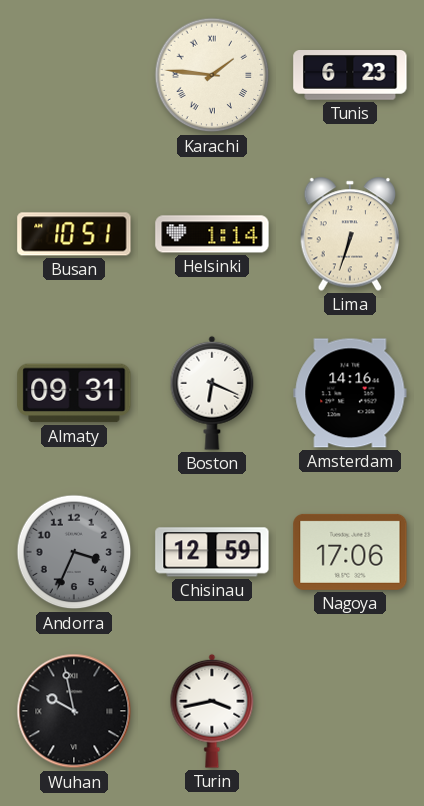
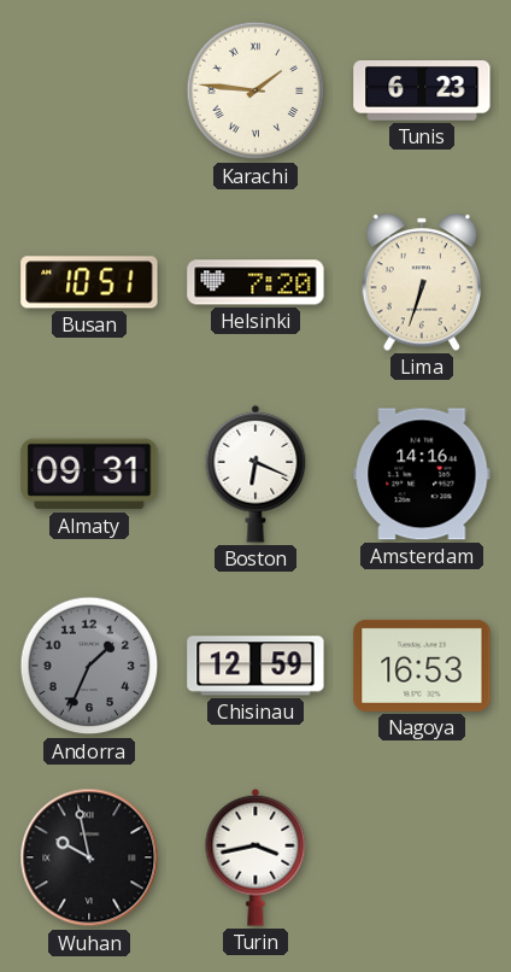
Helsinki: 1:14 -> 7:20 (255, 282)
Andorra: 3:34 -> 1:34 (89, 666)
Nagoya: 17:06 -> 16:53 (422, 666)
